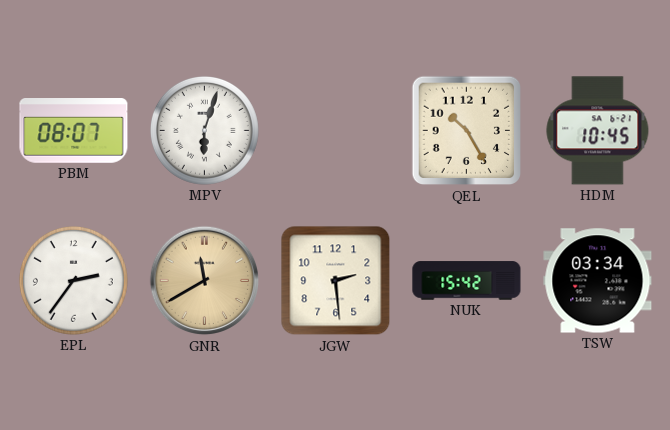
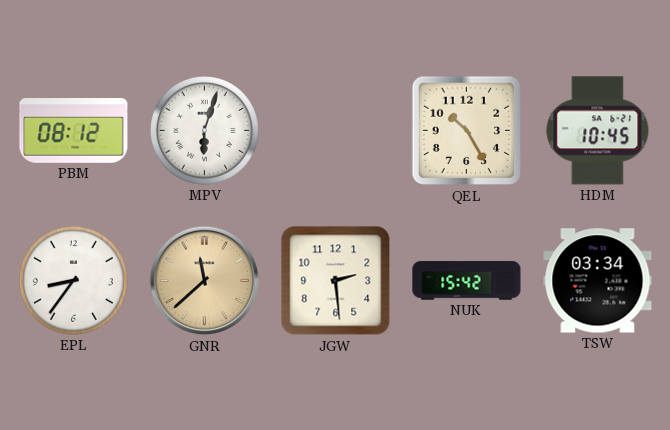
PBM: 08:07 -> 08:12 (74, 131)
EPL: 2:36 -> 8:36 (73, 280)
GNR: 11:40 -> 11:38 (205, 281)
